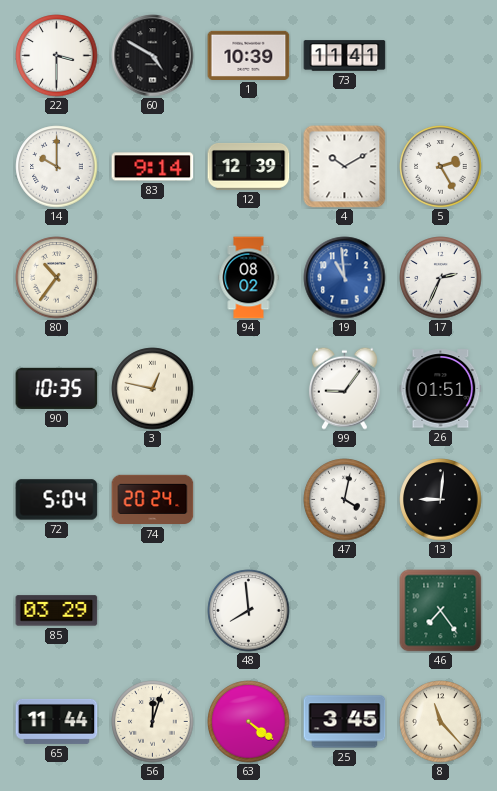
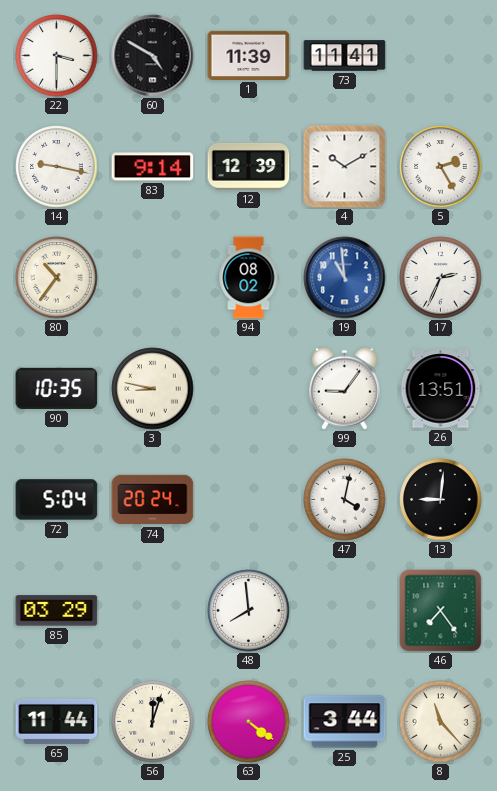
1: 10:39 -> 11:39 (249, 55)
14: 10:00 -> 9:17 (57, 167)
3: 12:47 -> 8:47 (153, 389)
26: 01:51 -> 13:51 (441, 389)
25: 3:45 -> 3:44 (345, 722)
